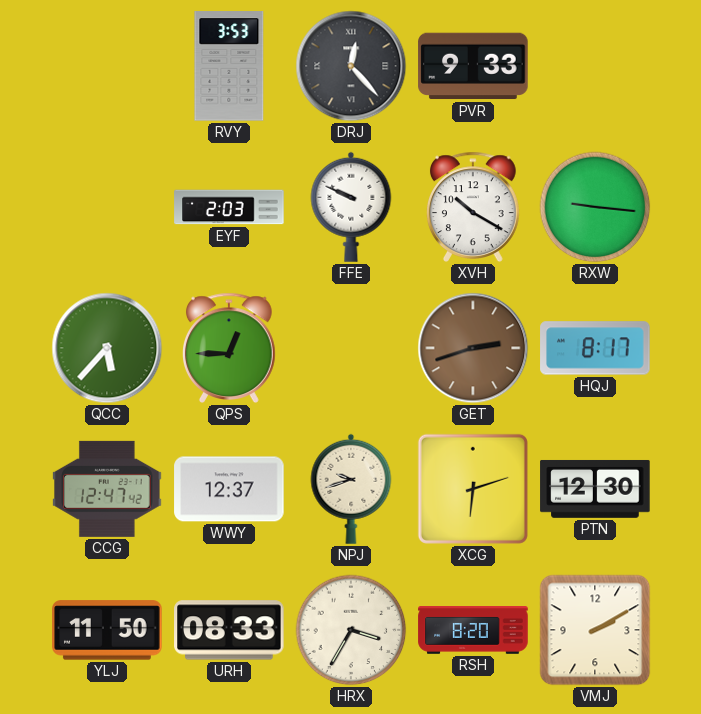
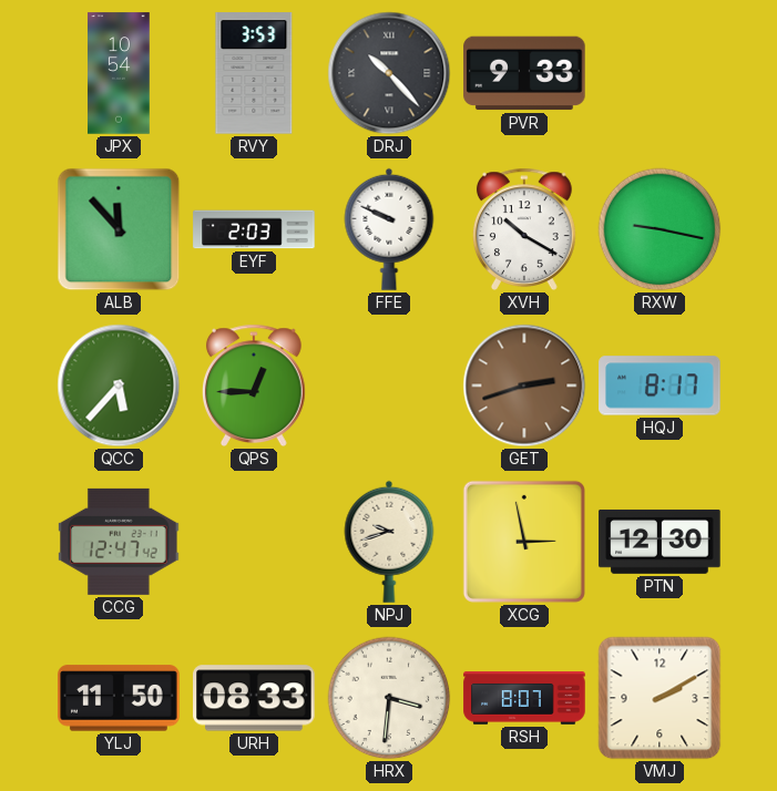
JPX: none -> 10:54 (119, 73)
DRJ: 12:23 -> 10:23 (389, 73)
ALB: none -> 11:53 (119, 229)
RXW: 9:16 -> 9:17 (660, 229)
WWY: 12:37 -> none (229, 489)
XCG: 6:12 -> 2:58 (524, 542)
HRX: 3:35 -> 3:31 (389, 698)
RSH: 8:20 -> 8:07 (524, 698)
